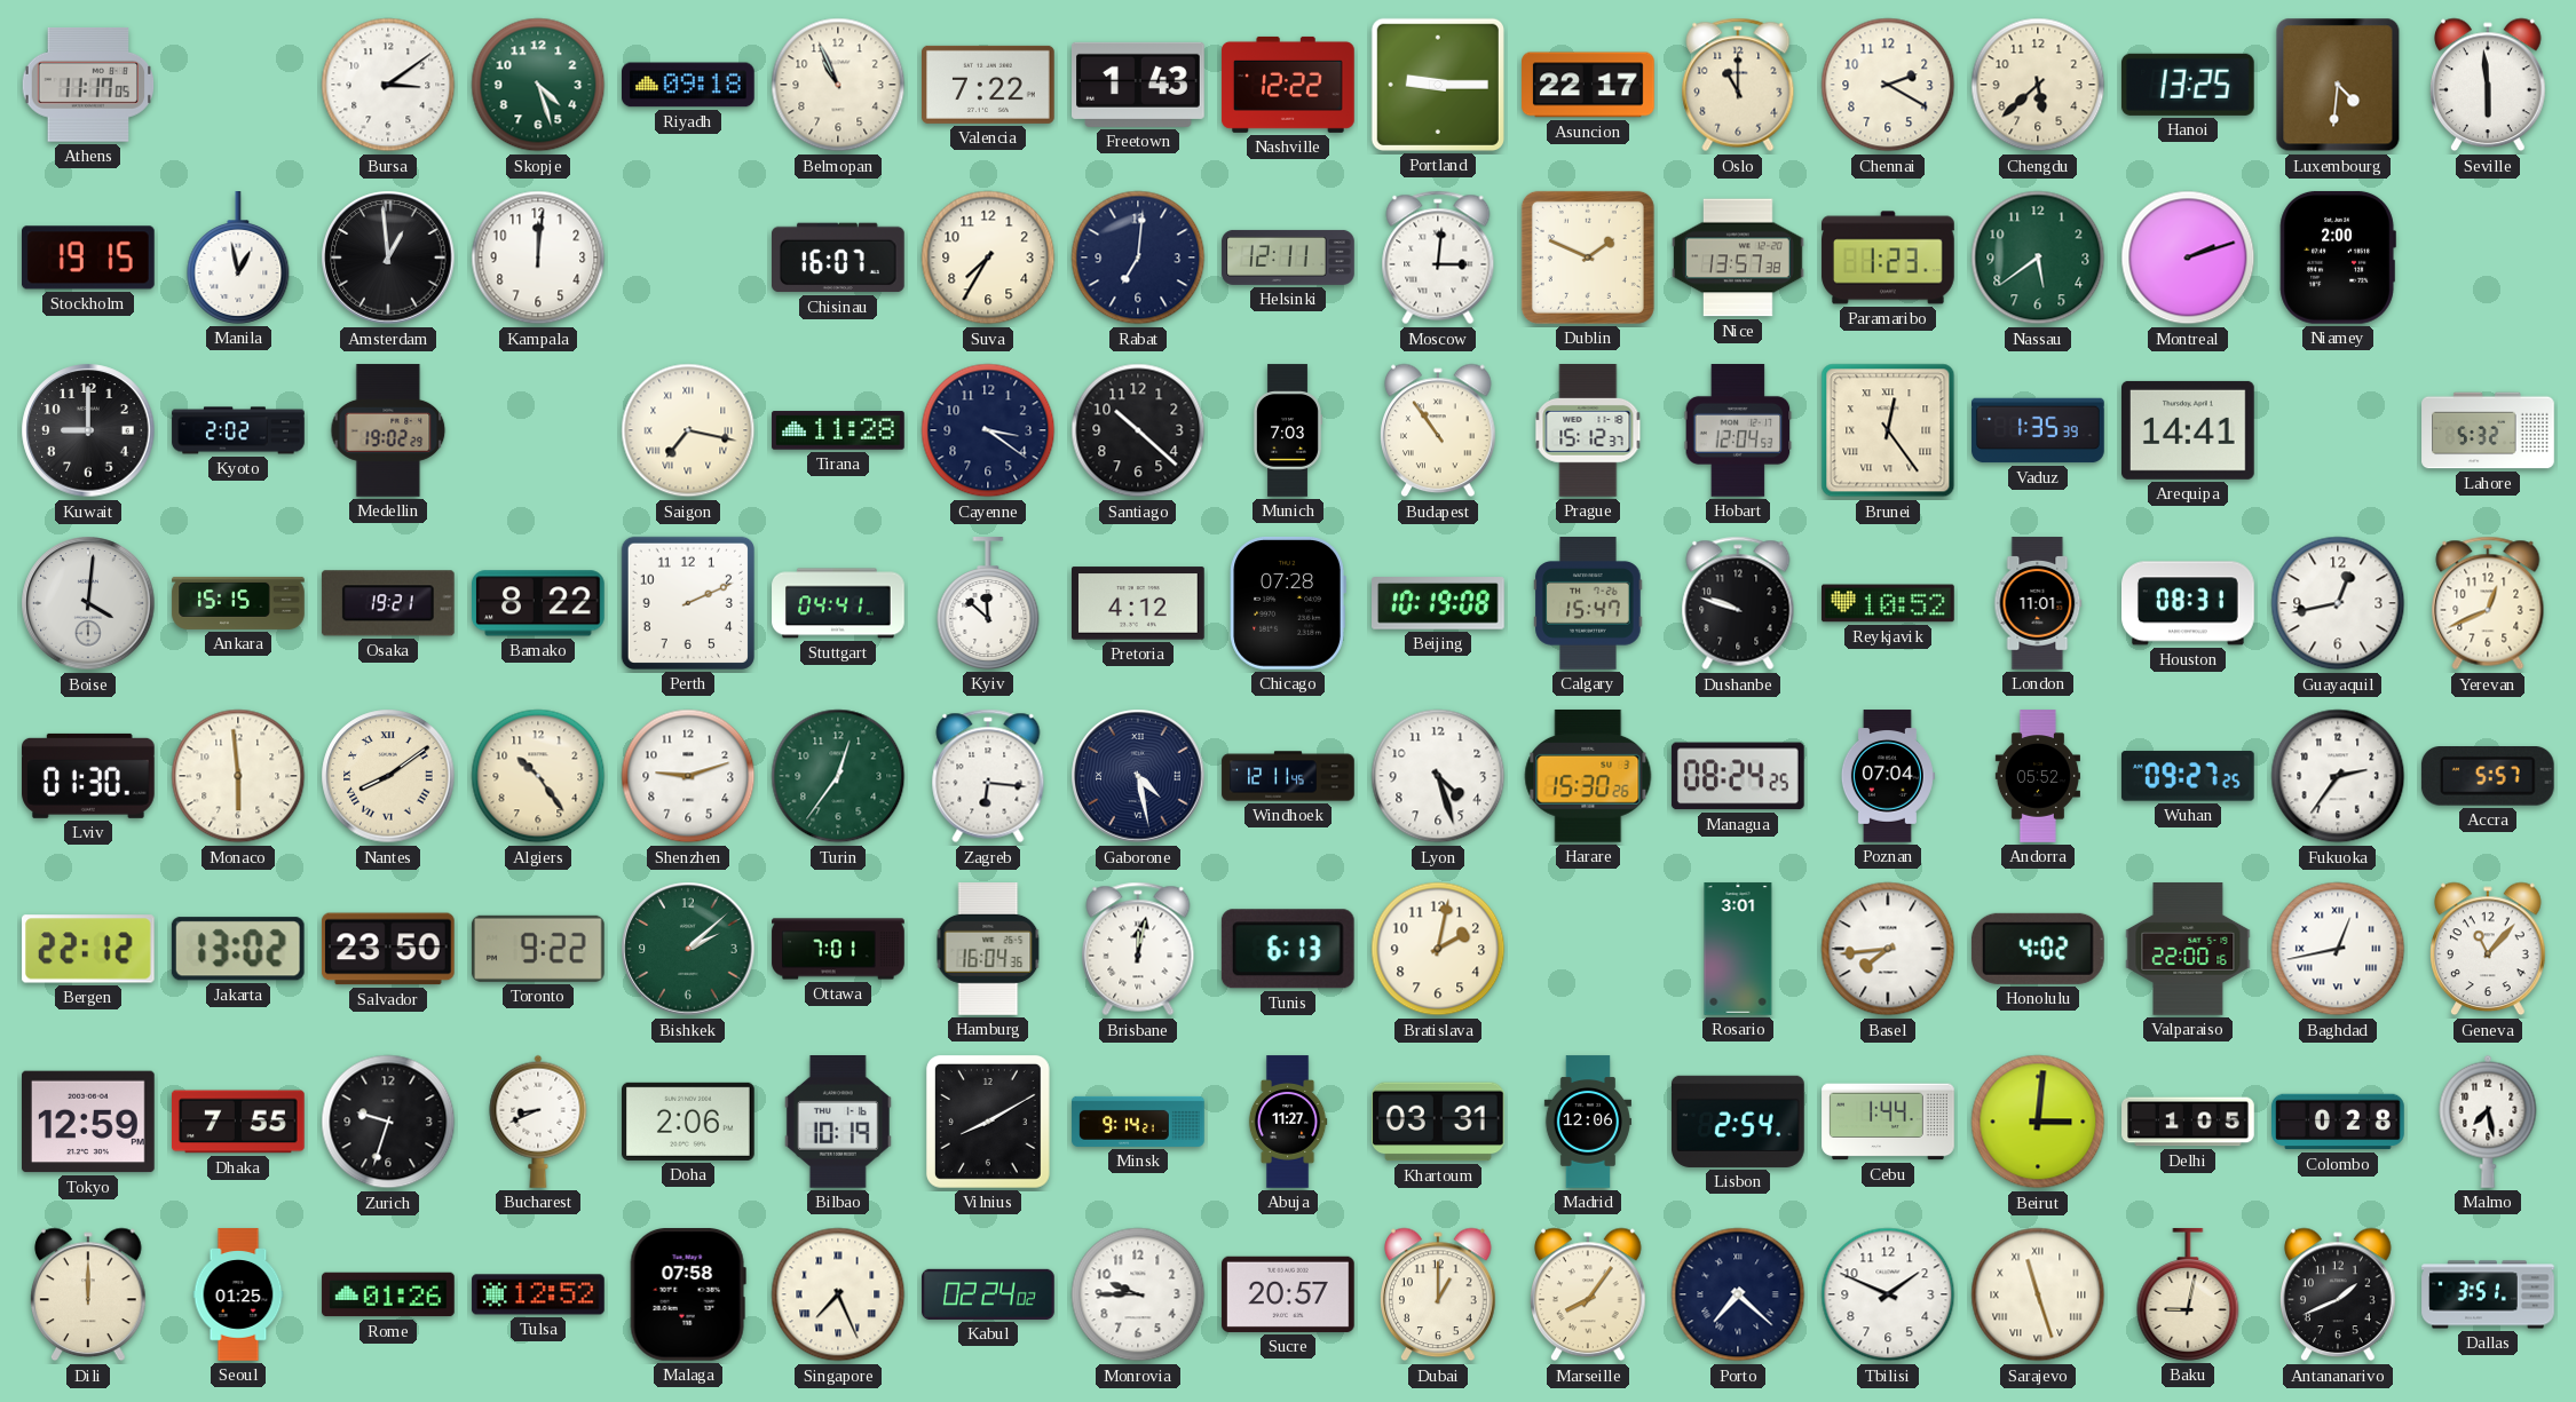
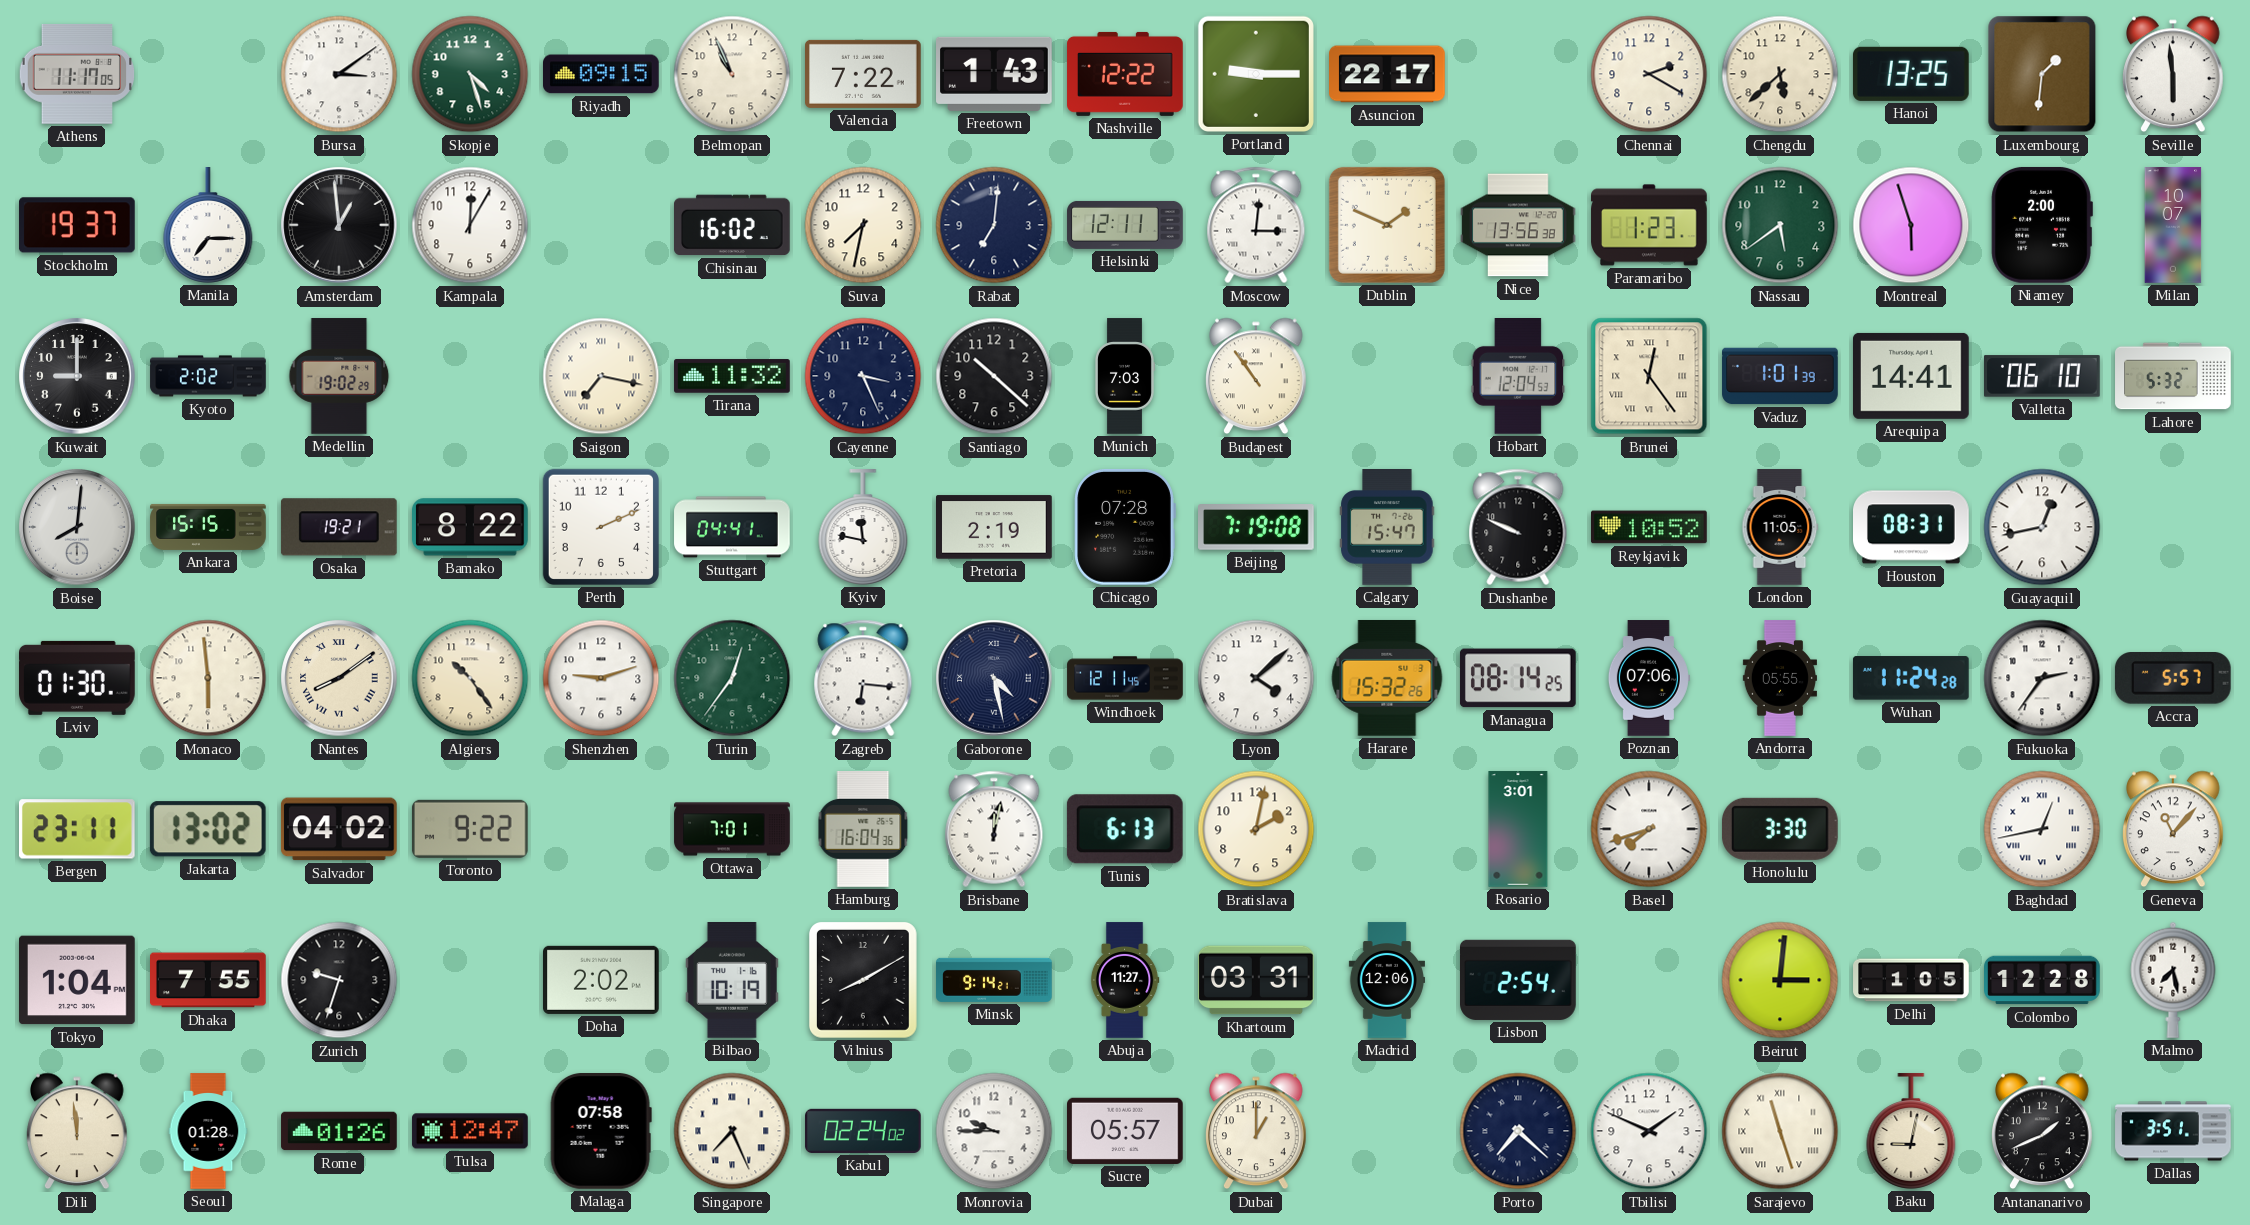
Riyadh: 09:18 -> 09:15 (602, 74)
Oslo: 11:00 -> none (1738, 85)
Luxembourg: 4:31 -> 1:31 (2042, 74)
Stockholm: 19:15 -> 19:37 (78, 225)
Manila: 12:58 -> 7:15 (208, 225)
Kampala: 12:01 -> 12:05 (470, 225)
Chisinau: 16:07 -> 16:02 (733, 225)
Suva: 7:35 -> 7:32 (863, 225)
Nice: 13:57 -> 13:56 (1518, 225)
Montreal: 2:12 -> 5:57 (1911, 225)
Milan: none -> 10:07 (2173, 225)
Tirana: 11:28 -> 11:32 (732, 376)
Cayenne: 3:21 -> 3:26 (863, 376)
Prague: 15:12 -> none (1588, 431)
Vaduz: 1:35 -> 1:01 (1780, 376)
Valletta: none -> 06:10 (2043, 376)
Boise: 4:01 -> 8:01 (77, 527)
Kyiv: 11:52 -> 11:47 (863, 527)
Pretoria: 4:12 -> 2:19 (995, 527)
Beijing: 10:19 -> 7:19 (1256, 527)
Dushanbe: 9:48 -> 9:49 (1518, 527)
London: 11:01 -> 11:05 (1780, 527)
Yerevan: 12:41 -> none (2488, 603)
Lyon: 4:27 -> 4:08 (1256, 678)
Harare: 15:30 -> 15:32 (1387, 678)
Managua: 08:24 -> 08:14 (1518, 678)
Poznan: 07:04 -> 07:06 (1649, 678)
Andorra: 05:52 -> 05:55 (1780, 678)
Wuhan: 09:27 -> 11:24 (1911, 678)
Bergen: 22:12 -> 23:11 (77, 829)
Salvador: 23:50 -> 04:02 (339, 829)
Bishkek: 2:08 -> none (688, 949)
Basel: 7:44 -> 7:42 (1649, 829)
Honolulu: 4:02 -> 3:30 (1780, 829)
Valparaiso: 22:00 -> none (2188, 949)
Tokyo: 12:59 -> 1:04 (78, 980)
Bucharest: 8:41 -> none (538, 1122)
Doha: 2:06 -> 2:02 (602, 980)
Cebu: 1:44 -> none (1888, 1122)
Colombo: 0:28 -> 12:28 (2042, 980)
Dili: 12:00 -> 11:59 (78, 1131)
Seoul: 01:25 -> 01:28 (208, 1131)
Tulsa: 12:52 -> 12:47 (470, 1131)
Sucre: 20:57 -> 05:57 (1126, 1131)
Marseille: 8:06 -> none (1589, 1294)
